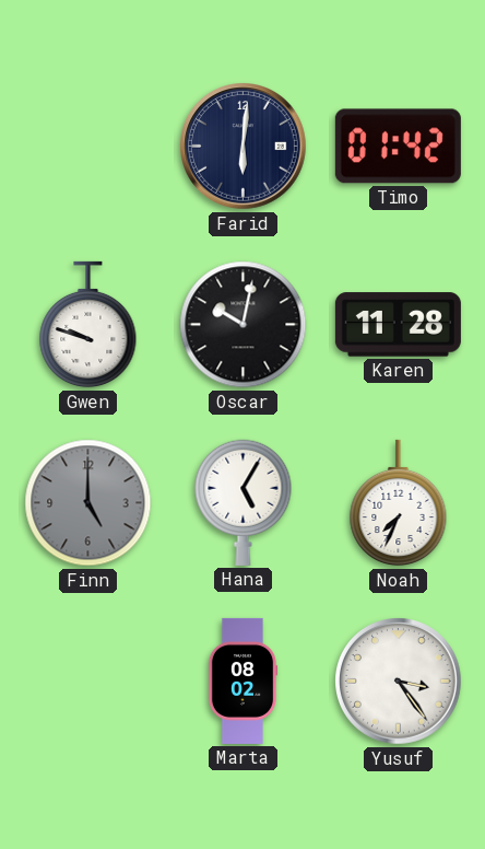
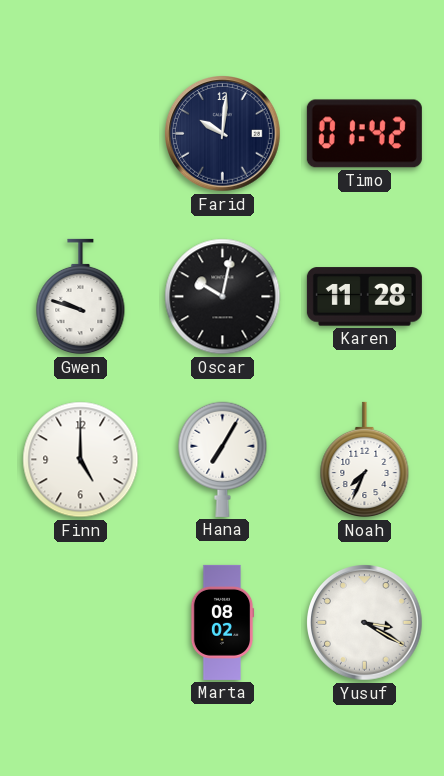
Farid: 6:01 -> 10:01 (223, 134)
Finn dial: grey -> white (81, 460)
Hana: 5:05 -> 7:05 (223, 459)
Yusuf: 3:24 -> 3:20 (365, 623)
